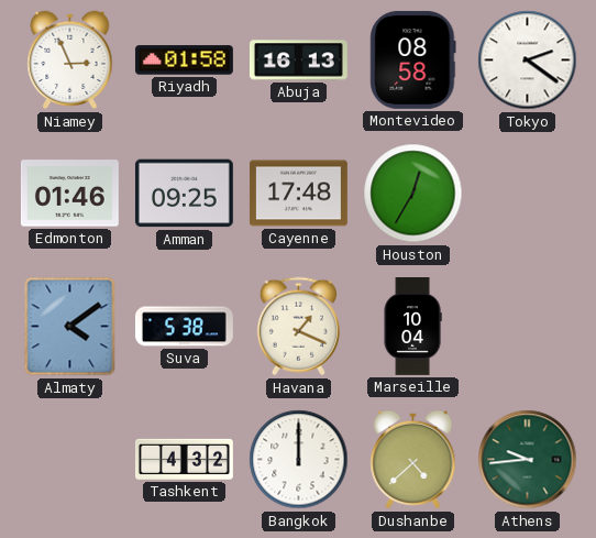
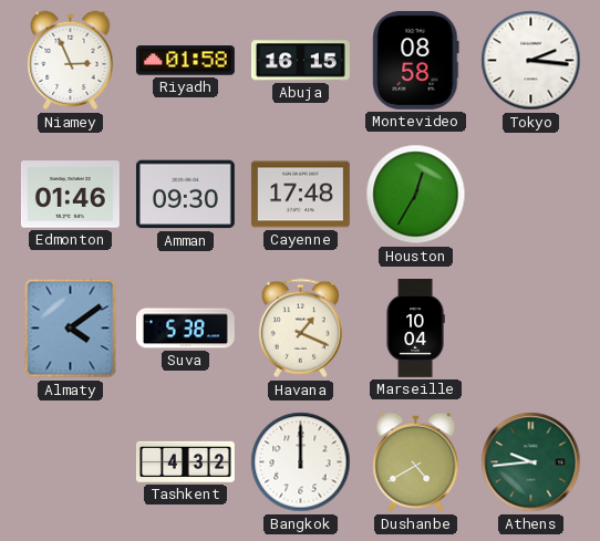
Abuja: 16:13 -> 16:15 (300, 61)
Tokyo: 2:21 -> 2:16 (531, 61)
Amman: 09:25 -> 09:30 (185, 195)
Dushanbe: 4:38 -> 4:40 (416, 462)
